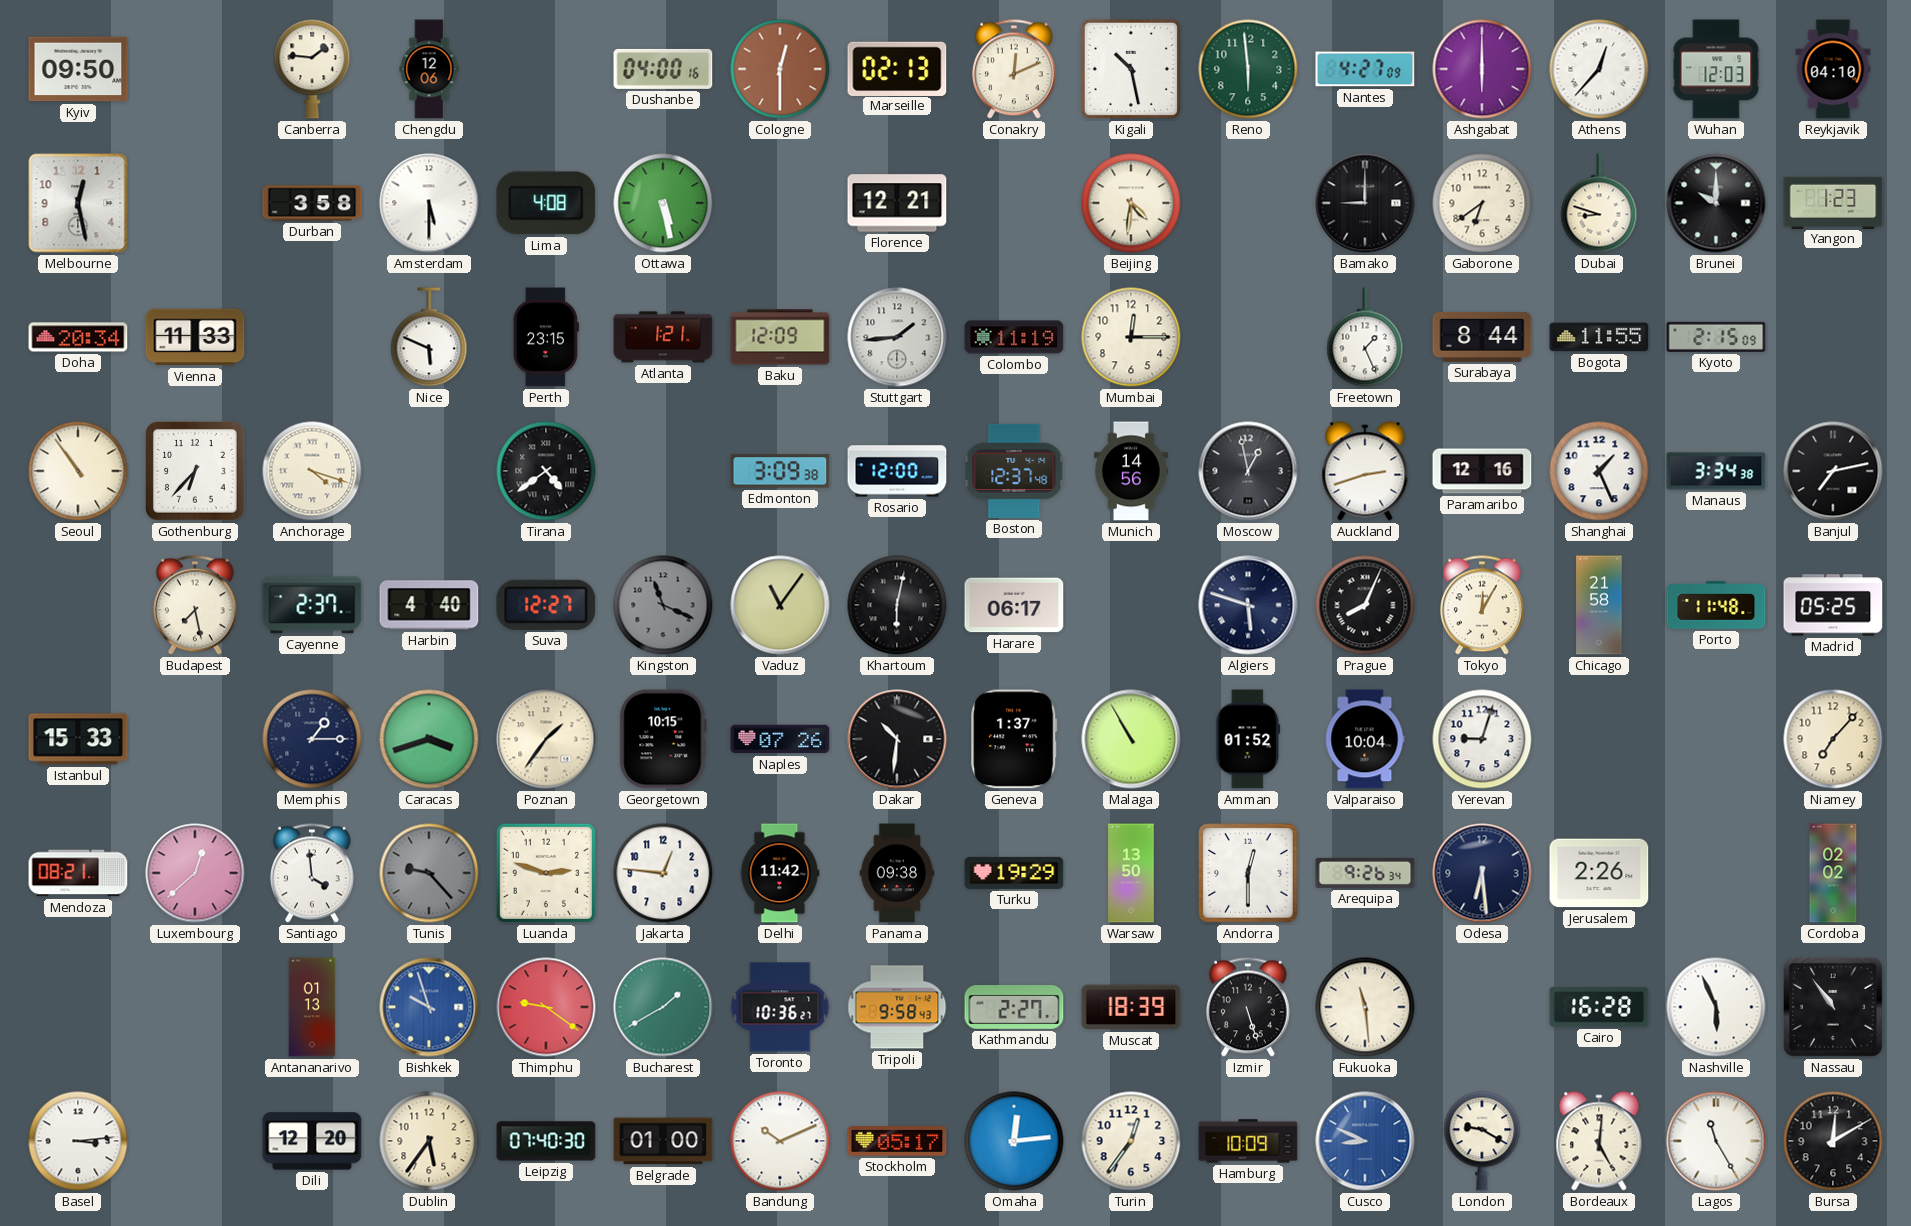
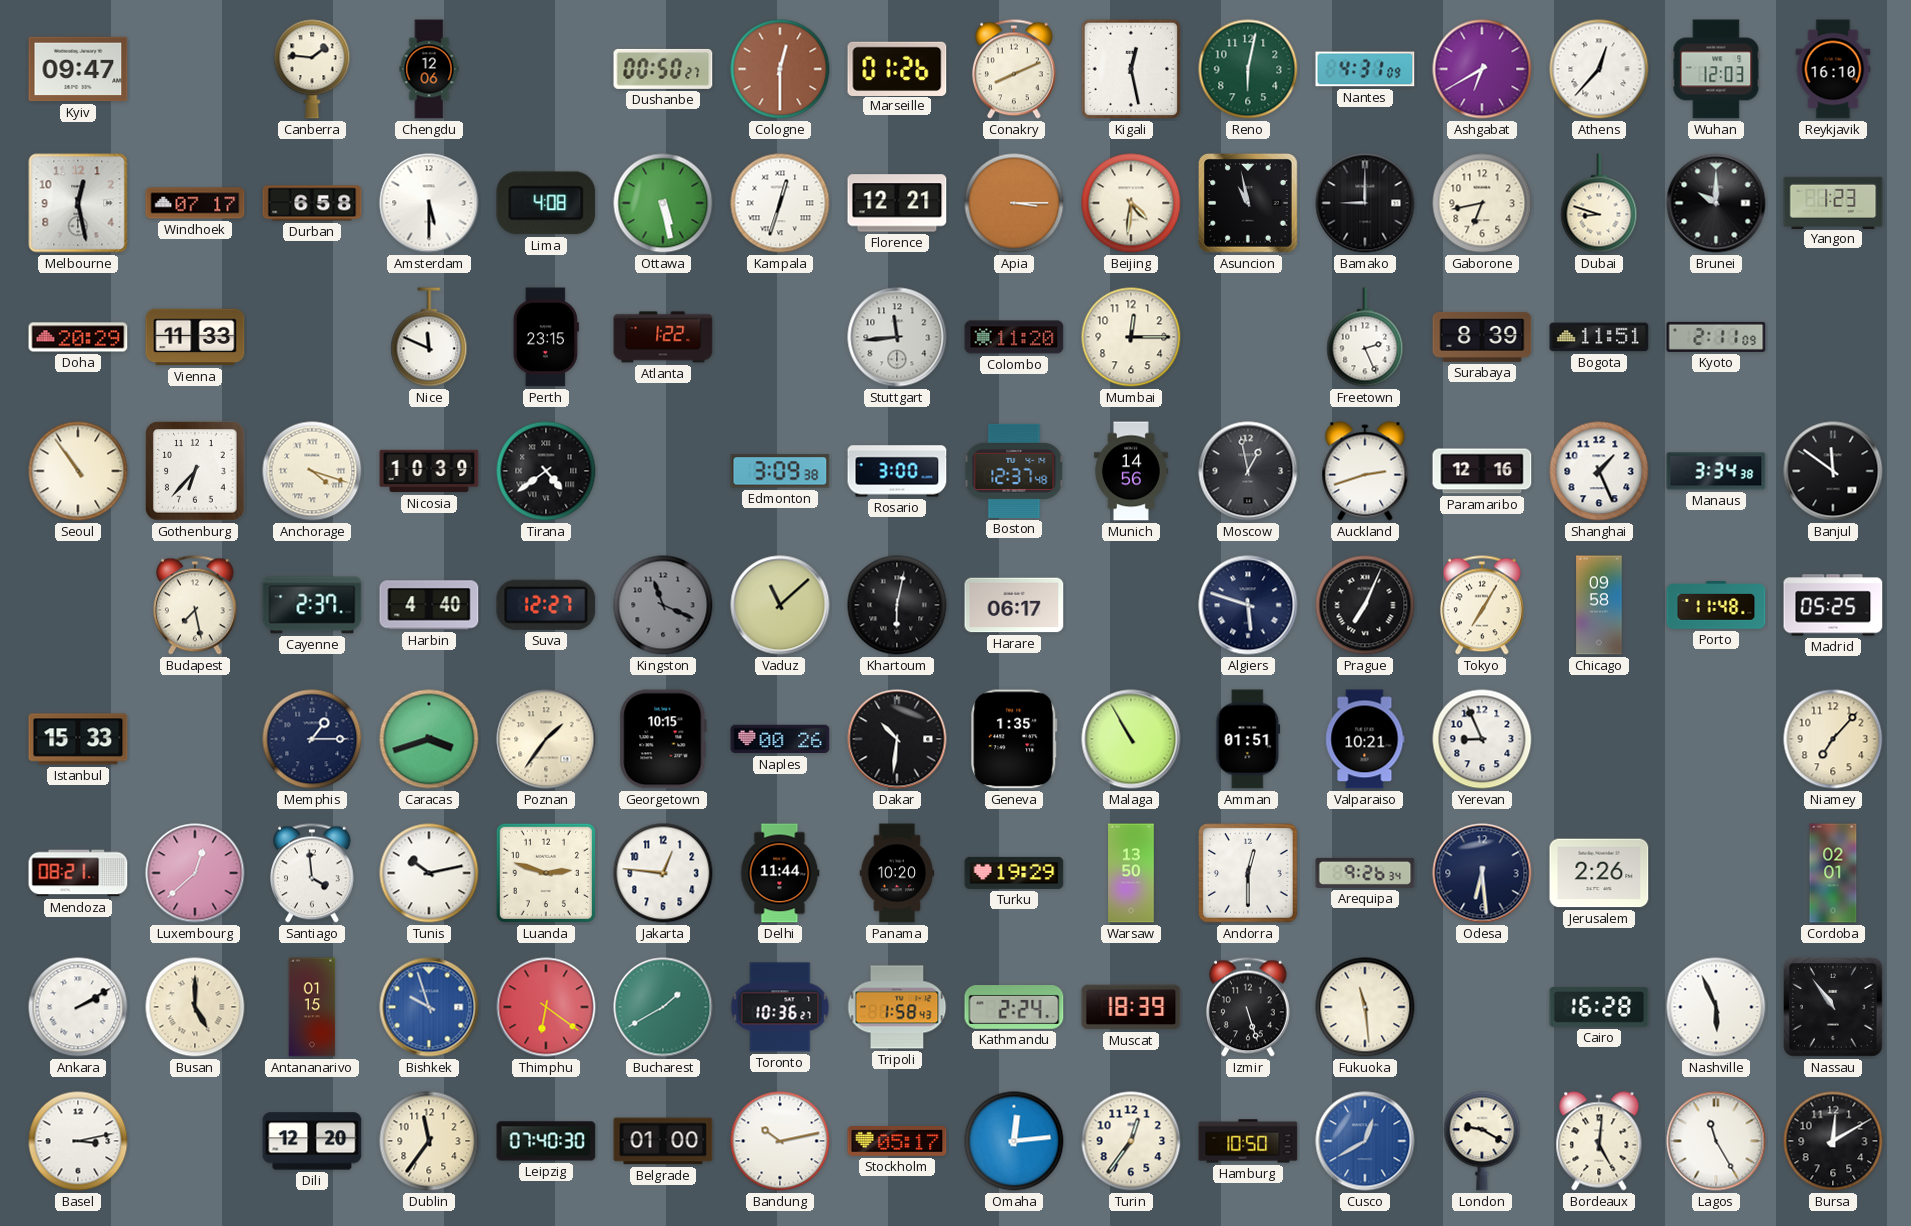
Kyiv: 09:50 -> 09:47 (78, 69)
Dushanbe: 04:00 -> 00:50 (663, 69)
Marseille: 02:13 -> 01:26 (897, 68)
Conakry: 12:11 -> 8:11 (1014, 69)
Kigali: 10:28 -> 12:28 (1131, 69)
Reno: 5:59 -> 6:02 (1248, 69)
Nantes: 4:27 -> 4:31 (1365, 69)
Ashgabat: 6:00 -> 6:40 (1482, 69)
Reykjavik: 04:10 -> 16:10 (1833, 69)
Windhoek: none -> 07:17 (195, 203)
Durban: 3:58 -> 6:58 (312, 203)
Kampala: none -> 12:33 (780, 203)
Apia: none -> 3:15 (1014, 203)
Asuncion: none -> 10:58 (1249, 204)
Gaborone: 6:39 -> 6:43 (1482, 203)
Doha: 20:34 -> 20:29 (78, 337)
Nice: 5:49 -> 11:49 (429, 337)
Atlanta: 1:21 -> 1:22 (663, 337)
Baku: 12:09 -> none (780, 337)
Stuttgart: 1:44 -> 11:44 (897, 337)
Colombo: 11:19 -> 11:20 (1014, 337)
Freetown: 1:26 -> 2:26 (1365, 337)
Surabaya: 8:44 -> 8:39 (1482, 337)
Bogota: 11:55 -> 11:51 (1599, 337)
Kyoto: 2:15 -> 2:11 (1716, 337)
Nicosia: none -> 10:39 (429, 471)
Rosario: 12:00 -> 3:00 (897, 471)
Banjul: 7:13 -> 11:51 (1833, 471)
Vaduz: 11:06 -> 11:08 (780, 605)
Prague: 8:04 -> 7:04 (1365, 605)
Tokyo: 12:05 -> 7:05 (1482, 605)
Chicago: 21:58 -> 09:58 (1599, 605)
Naples: 07:26 -> 00:26 (780, 739)
Geneva: 1:37 -> 1:35 (1014, 739)
Amman: 01:52 -> 01:51 (1248, 739)
Valparaiso: 10:04 -> 10:21 (1365, 739)
Yerevan: 9:03 -> 8:56 (1482, 739)
Tunis: 9:23 -> 10:13 (429, 873)
Tunis dial: grey -> white (429, 873)
Delhi: 11:42 -> 11:44 (780, 873)
Panama: 09:38 -> 10:20 (897, 873)
Cordoba: 02:02 -> 02:01 (1833, 873)
Ankara: none -> 2:10 (78, 1007)
Busan: none -> 5:00 (195, 1007)
Antananarivo: 01:13 -> 01:15 (312, 1007)
Thimphu: 9:21 -> 6:21 (546, 1007)
Tripoli: 9:58 -> 1:58 (897, 1007)
Kathmandu: 2:27 -> 2:24 (1014, 1008)
Basel: 3:14 -> 3:13 (78, 1141)
Dublin: 5:36 -> 11:36 (429, 1141)
Bandung: 10:11 -> 10:13 (780, 1141)
Hamburg: 10:09 -> 10:50 (1248, 1141)
Cusco: 8:49 -> 12:40 (1365, 1141)
